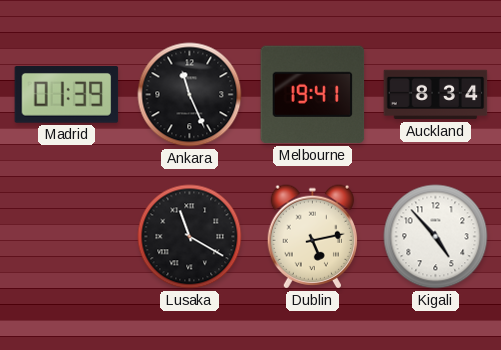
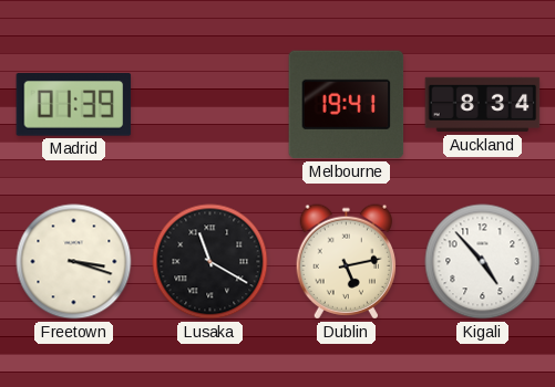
Ankara: 11:26 -> none (190, 95)
Freetown: none -> 3:18 (74, 262)
